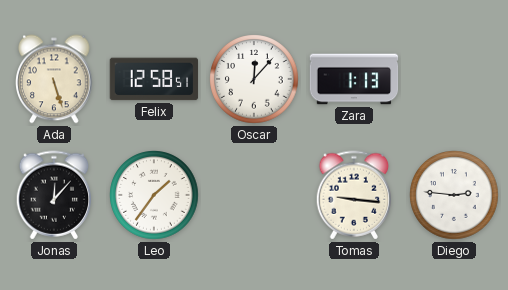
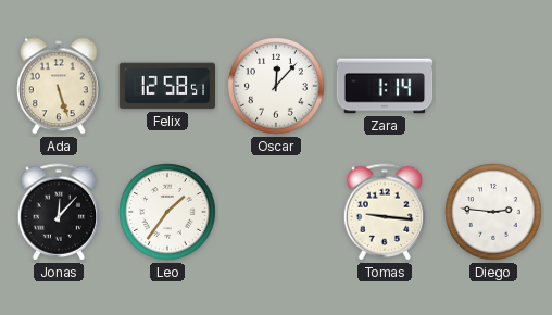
Zara: 1:13 -> 1:14 (385, 86)
